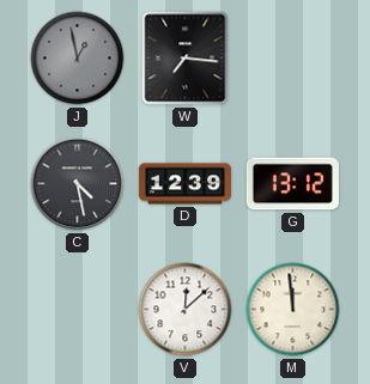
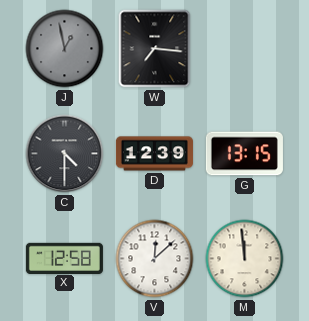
C: 4:28 -> 4:30 (65, 154)
G: 13:12 -> 13:15 (244, 154)
X: none -> 12:58 (64, 258)
